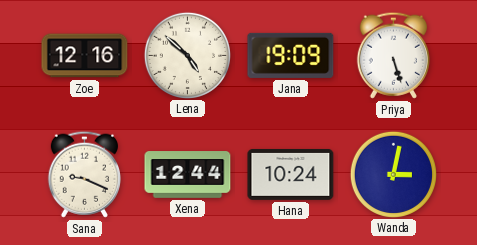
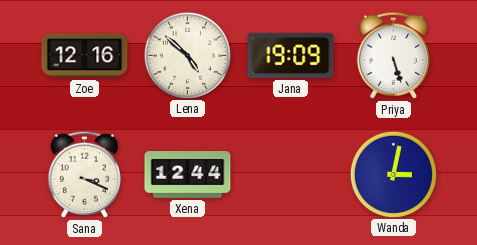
Sana: 9:19 -> 3:19 (84, 174)
Hana: 10:24 -> none (291, 174)
